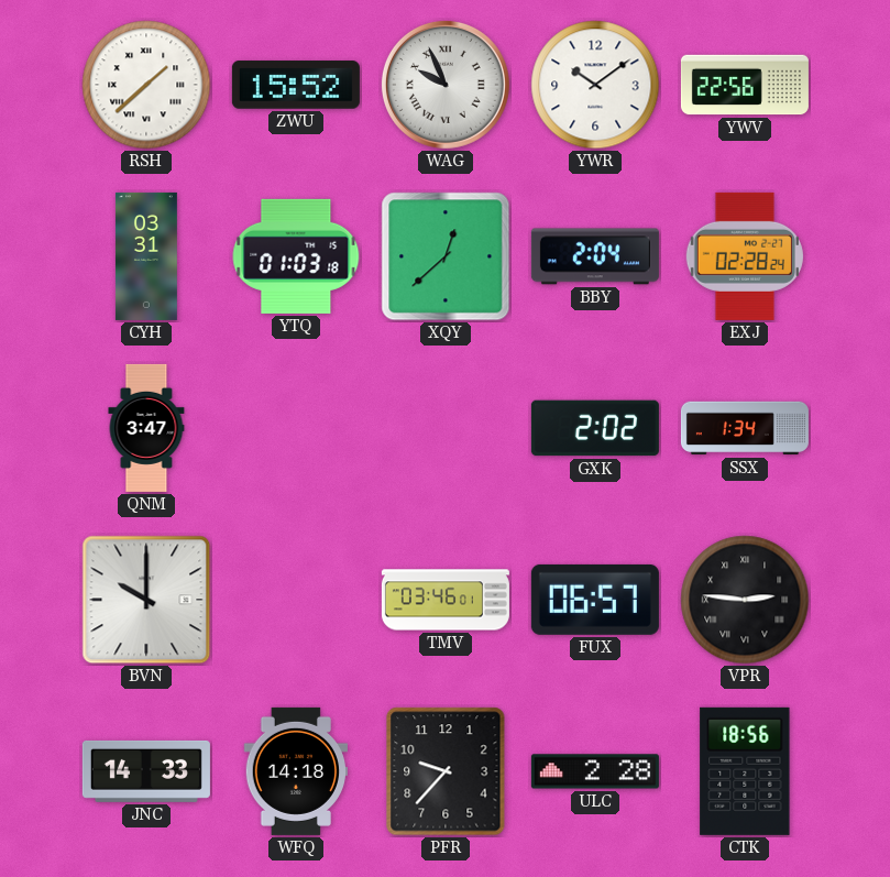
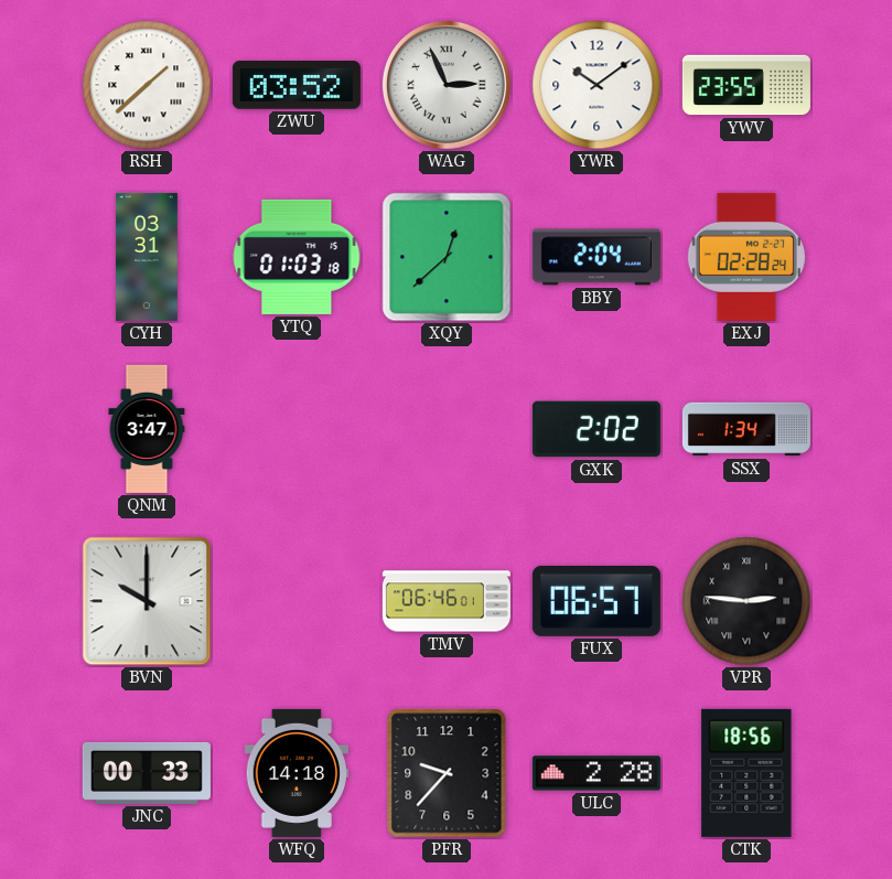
ZWU: 15:52 -> 03:52 (297, 85)
WAG: 9:56 -> 2:56 (447, 85)
YWV: 22:56 -> 23:55 (746, 85)
TMV: 03:46 -> 06:46 (447, 601)
JNC: 14:33 -> 00:33 (147, 773)
